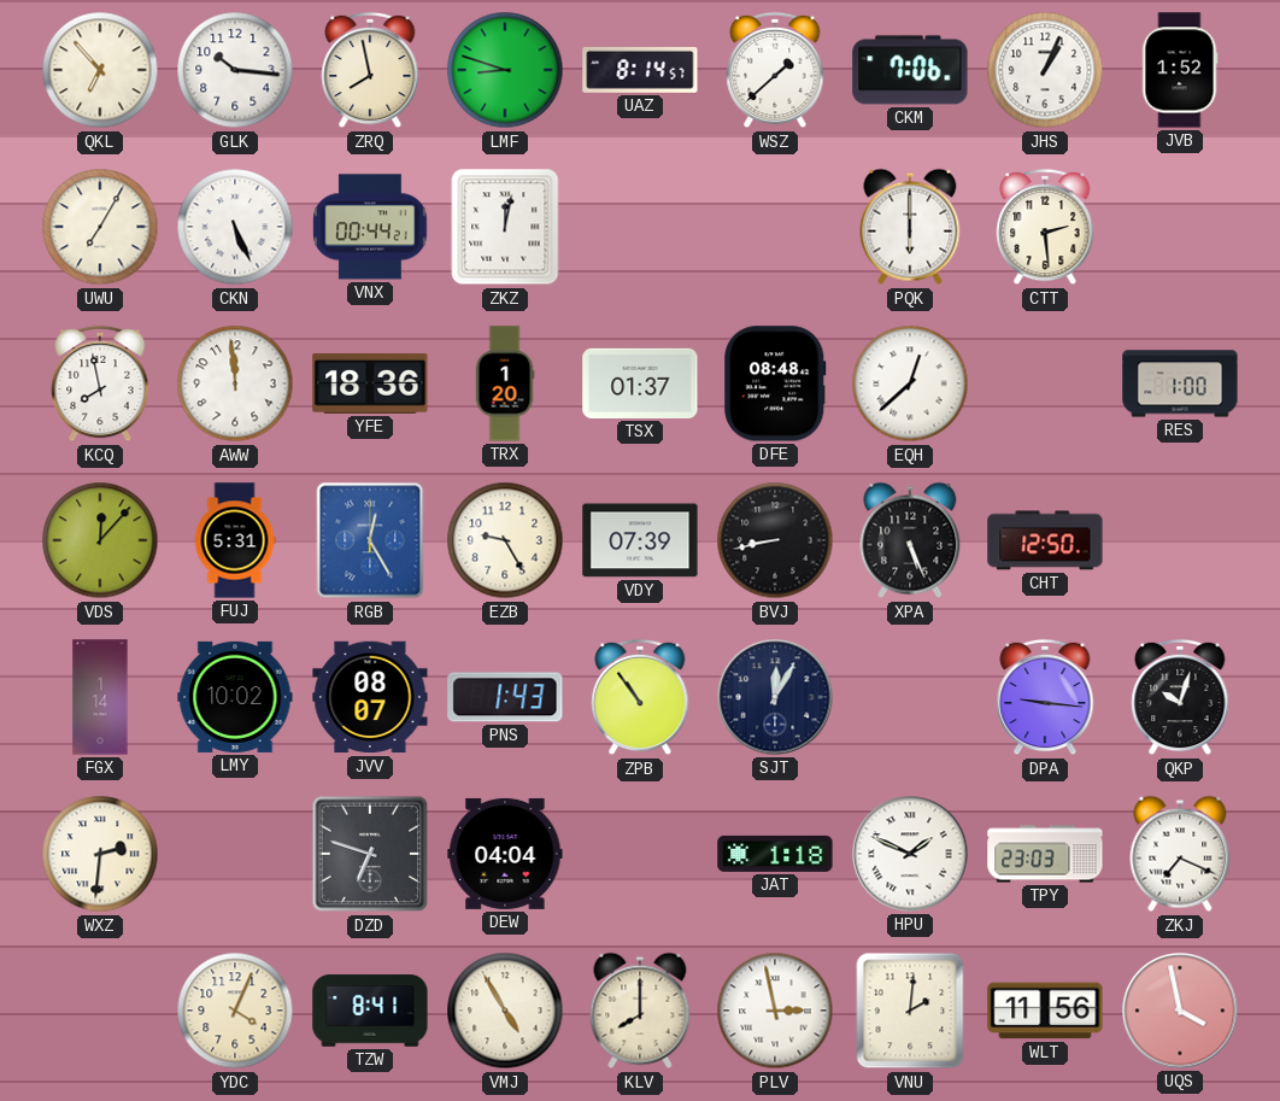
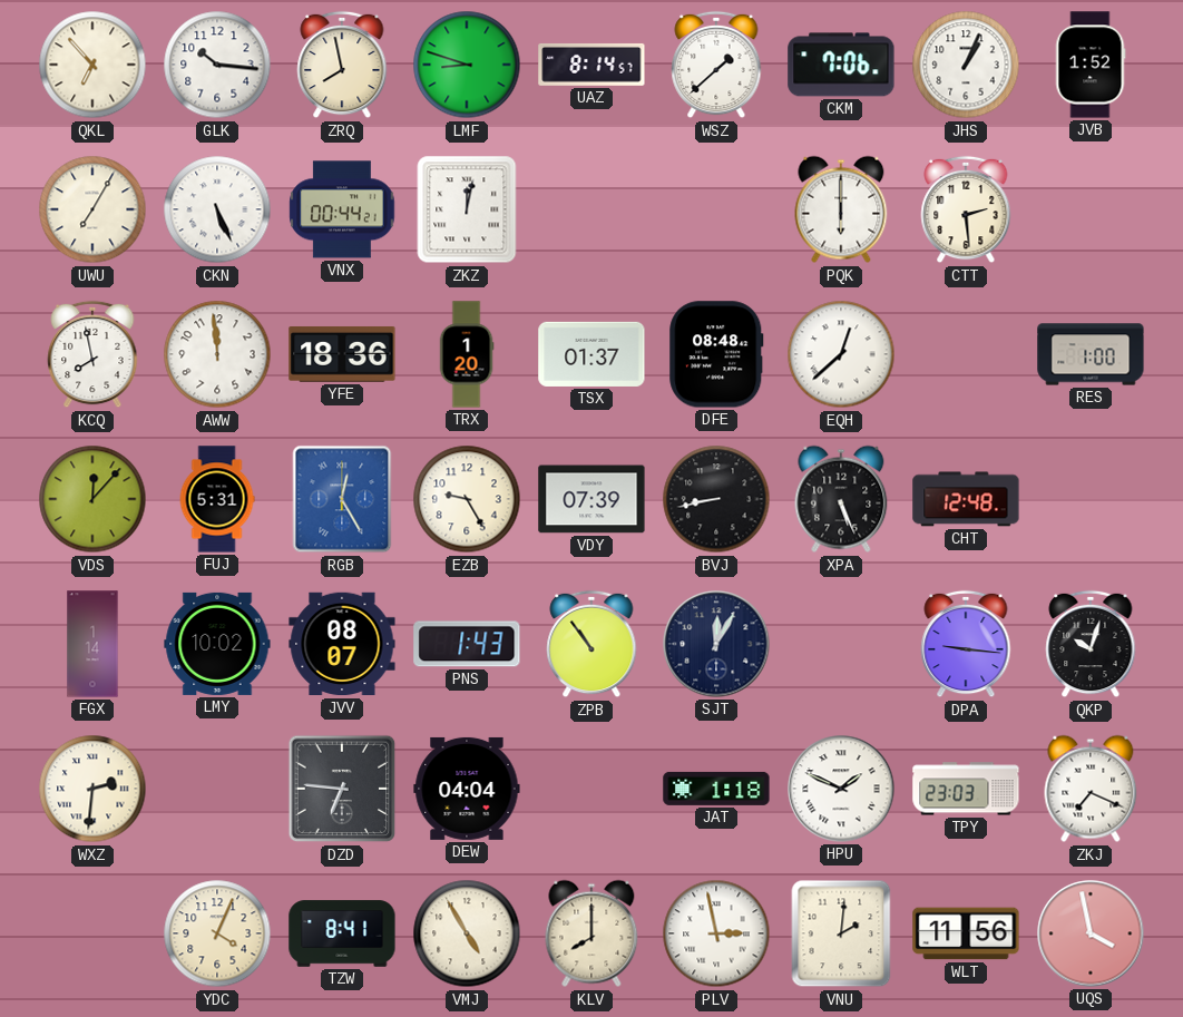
CHT: 12:50 -> 12:48 (966, 499)
DZD: 6:48 -> 6:46 (342, 789)
